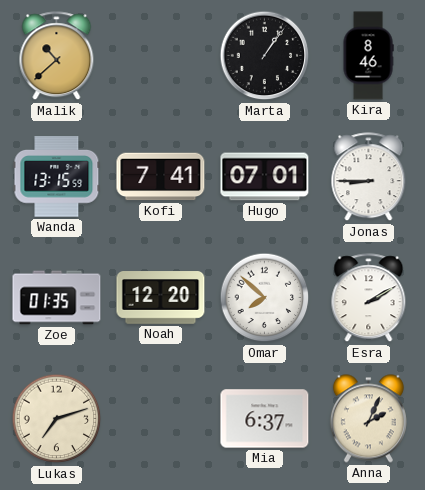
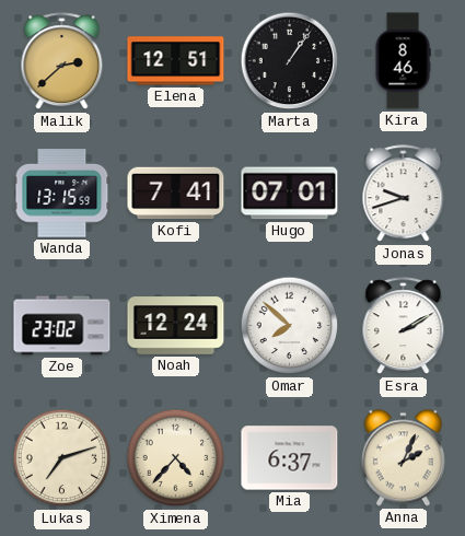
Malik: 10:38 -> 2:38 (62, 61)
Elena: none -> 12:51 (176, 61)
Jonas: 8:45 -> 9:42 (404, 194)
Zoe: 01:35 -> 23:02 (62, 326)
Noah: 12:20 -> 12:24 (176, 326)
Ximena: none -> 4:37 (176, 458)
